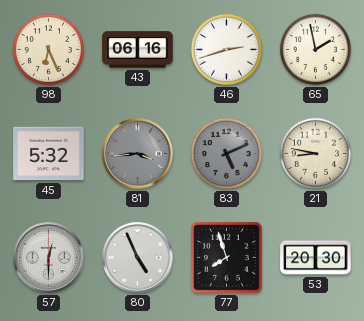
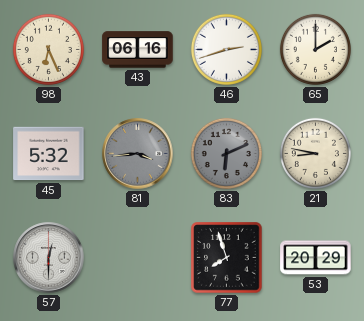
65: 1:58 -> 2:00 (315, 49)
83: 5:11 -> 6:11 (226, 153)
80: 4:56 -> none (138, 258)
53: 20:30 -> 20:29 (316, 258)
